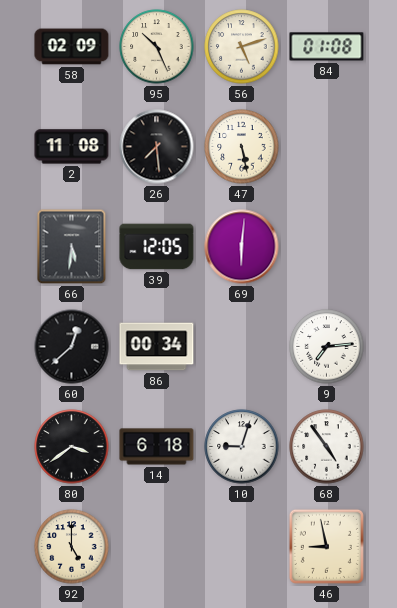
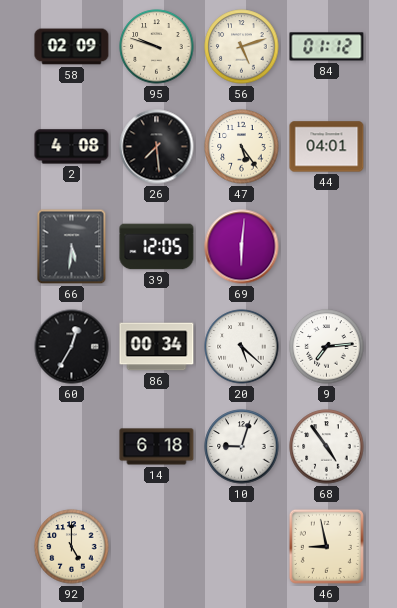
95: 10:26 -> 9:48 (157, 47)
84: 01:08 -> 01:12 (327, 47)
2: 11:08 -> 4:08 (72, 147)
47: 5:28 -> 5:24 (242, 147)
44: none -> 04:01 (327, 147)
60: 12:38 -> 12:35 (72, 347)
20: none -> 5:22 (242, 347)
80: 3:39 -> none (72, 447)
